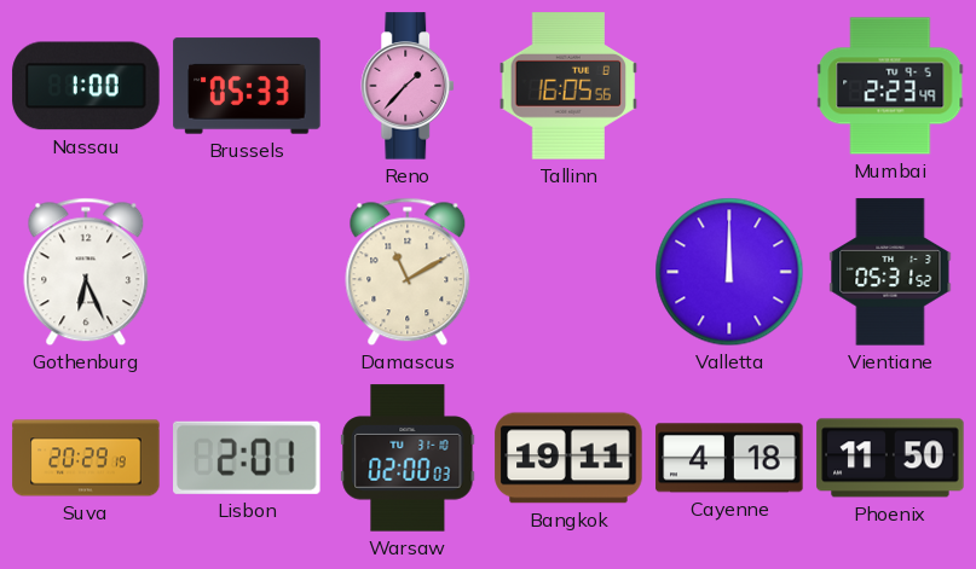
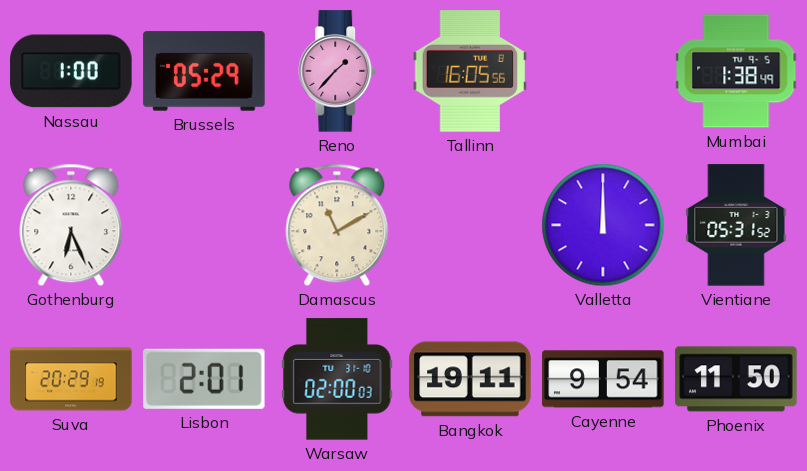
Brussels: 05:33 -> 05:29 (204, 71)
Mumbai: 2:23 -> 1:38 (736, 71)
Cayenne: 4:18 -> 9:54 (603, 379)
